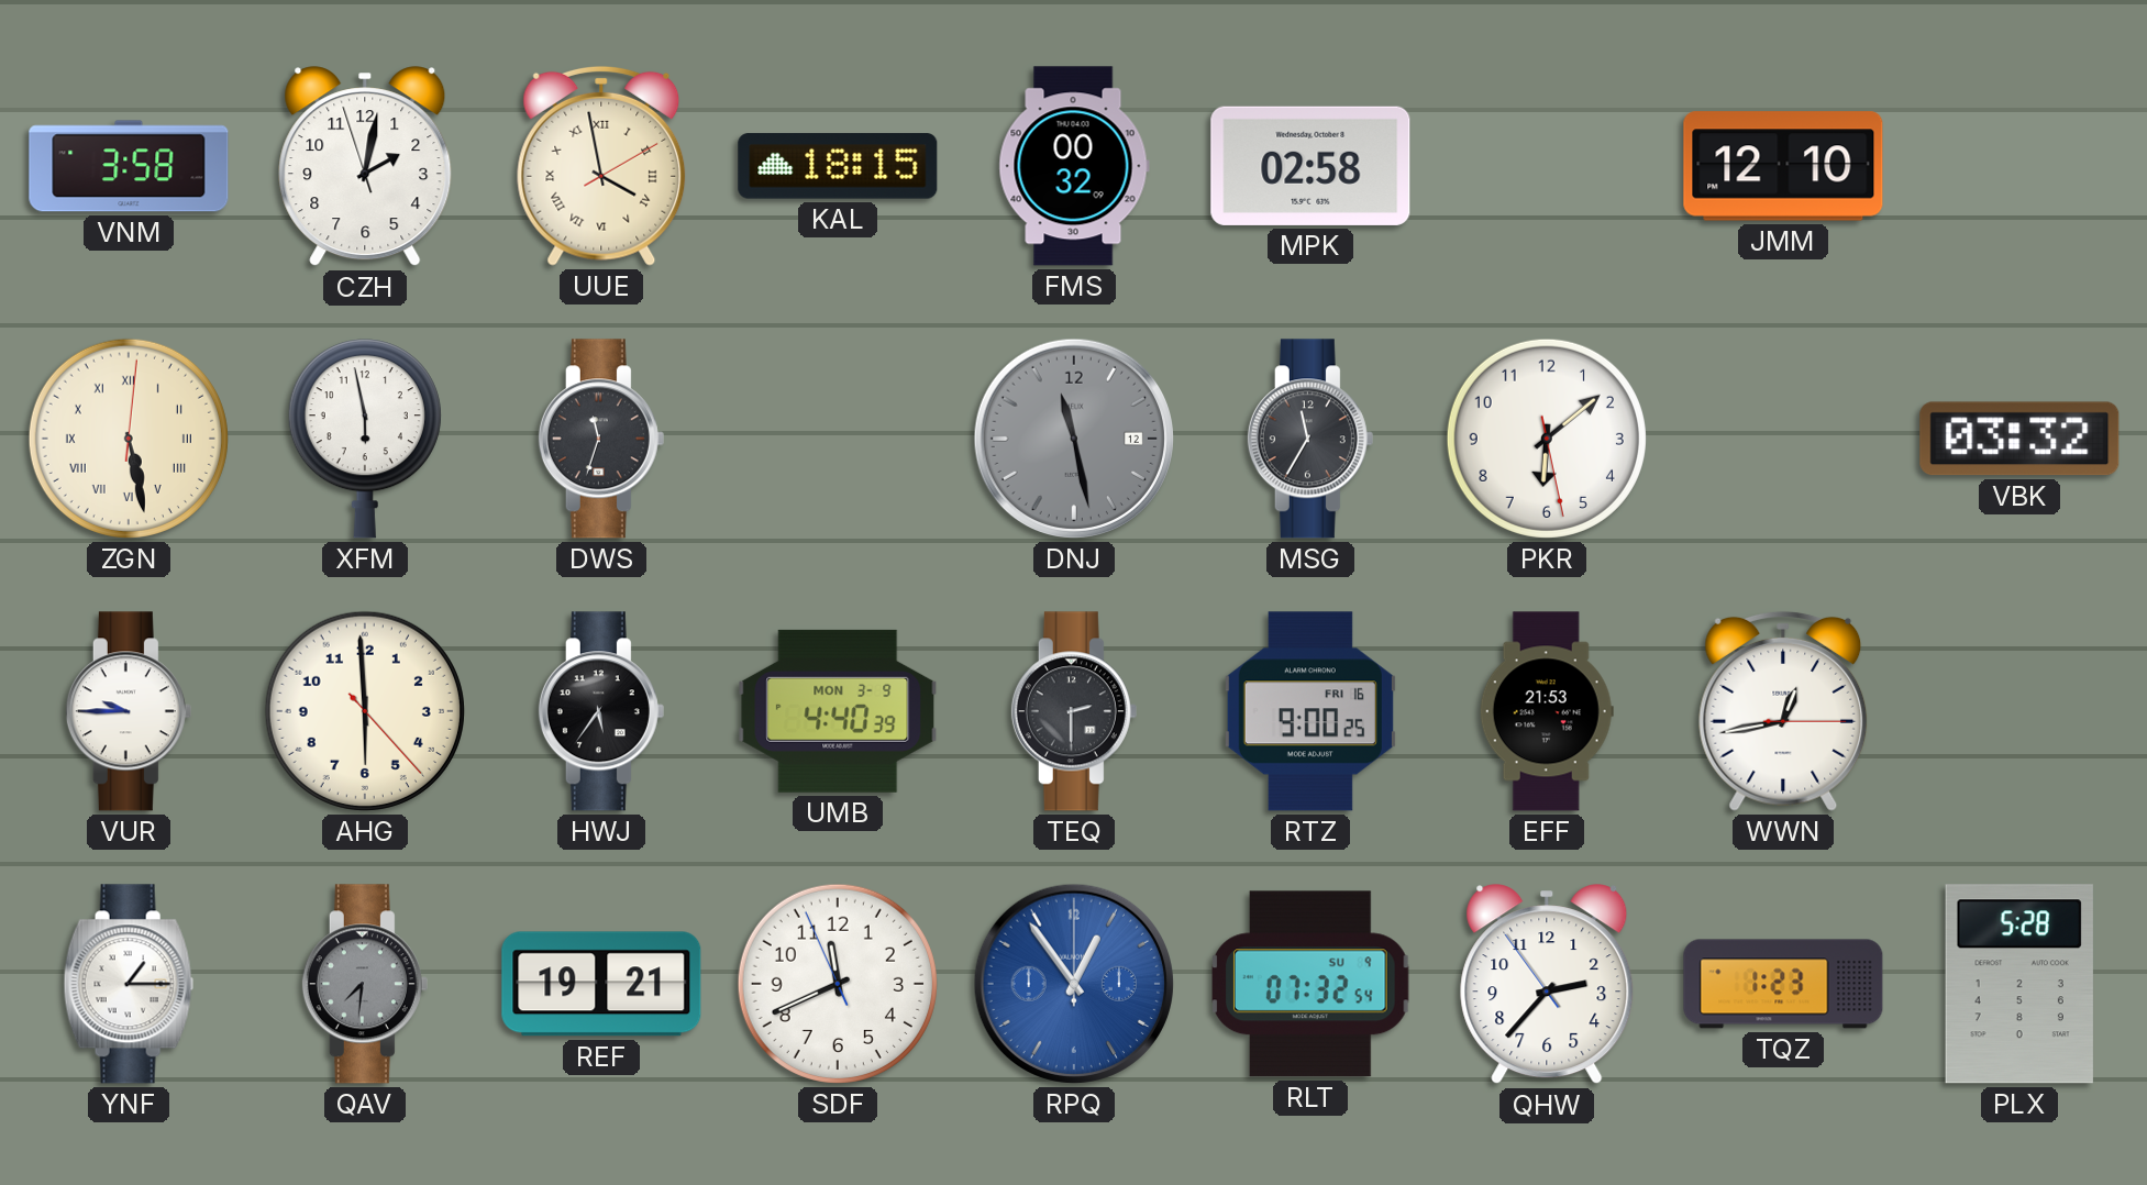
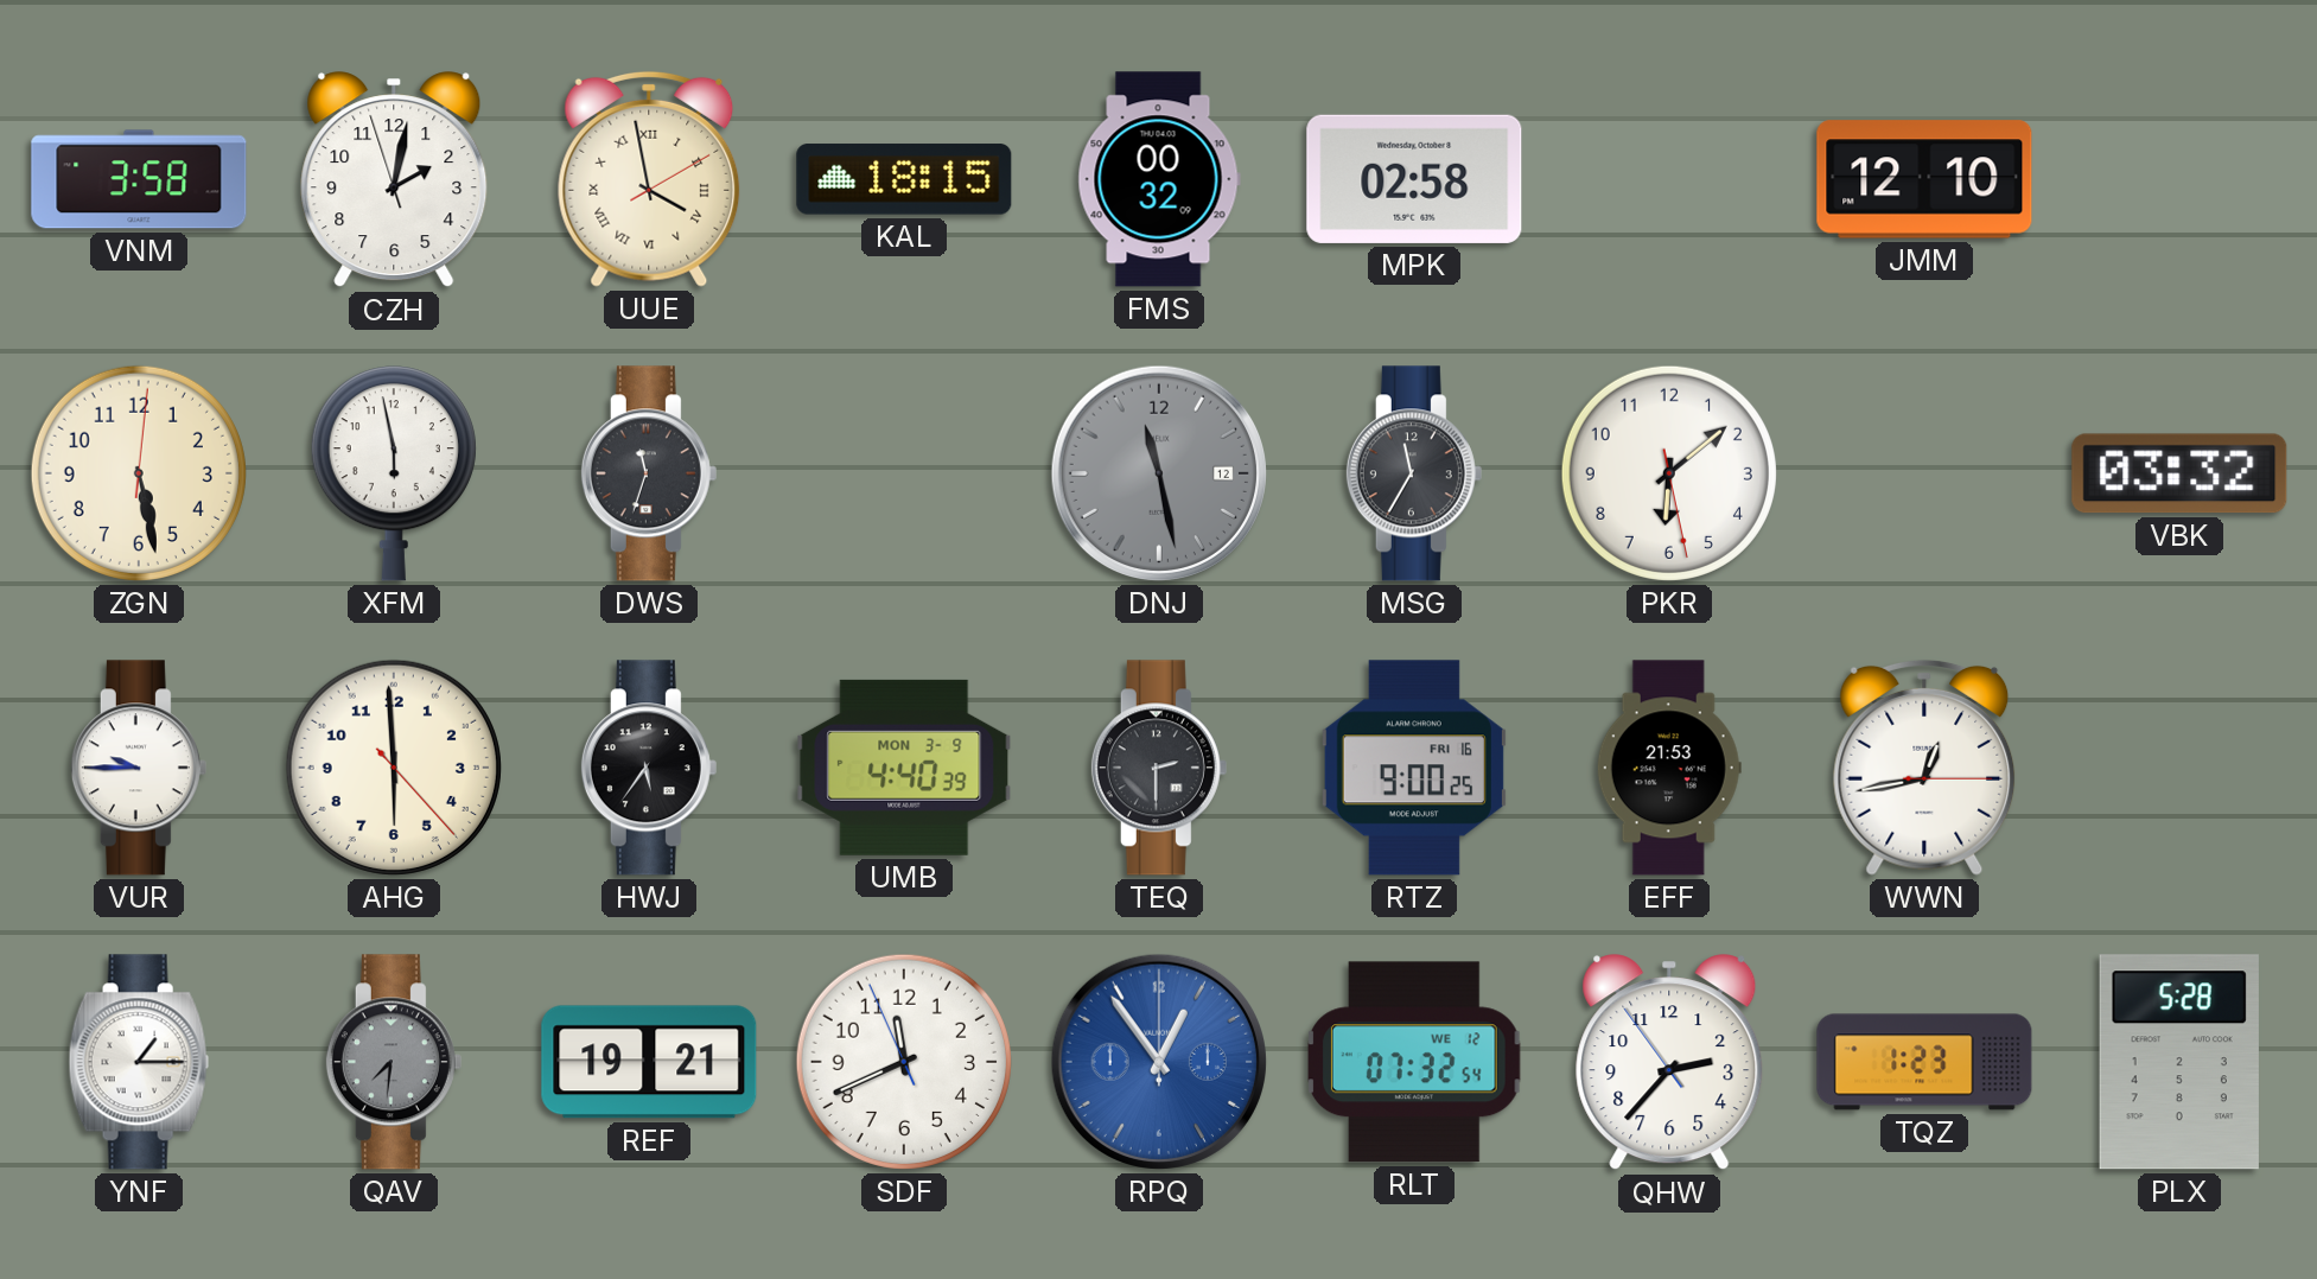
ZGN numerals: Roman -> Arabic (139, 473)
RLT date: SU 9 -> WE 12 (1415, 1062)
